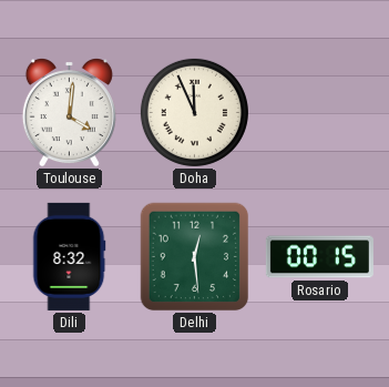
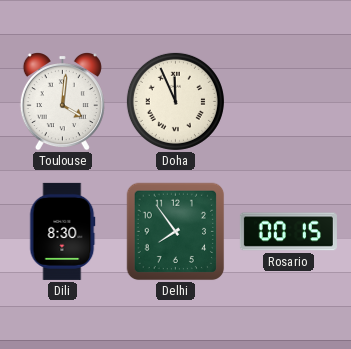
Dili: 8:32 -> 8:30 (62, 231)
Delhi: 12:29 -> 7:54 (176, 232)
